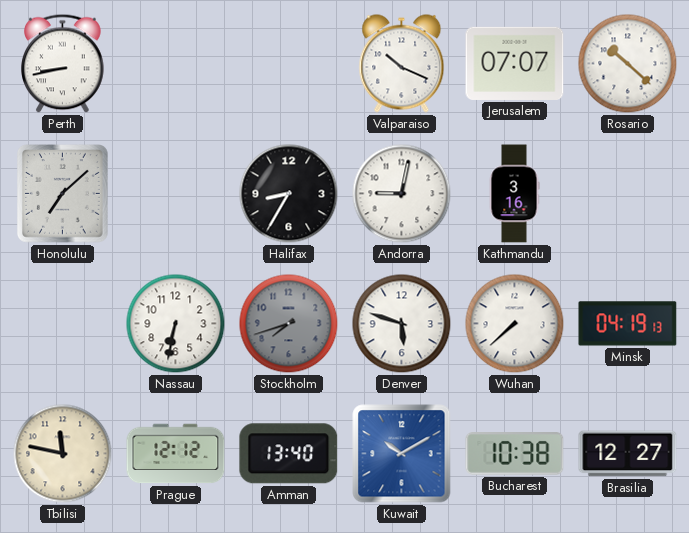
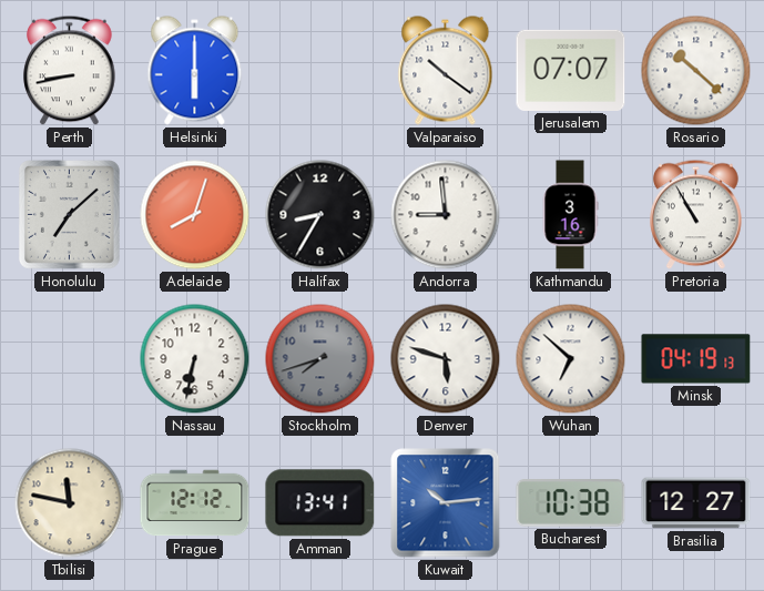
Helsinki: none -> 6:00 (195, 71)
Valparaiso: 10:19 -> 10:21 (446, 71)
Adelaide: none -> 8:03 (195, 215)
Andorra: 9:02 -> 8:59 (446, 215)
Pretoria: none -> 10:55 (696, 215)
Wuhan: 7:38 -> 6:52 (571, 359)
Amman: 13:40 -> 13:41 (320, 503)
Kuwait: 10:10 -> 10:14 (446, 503)
